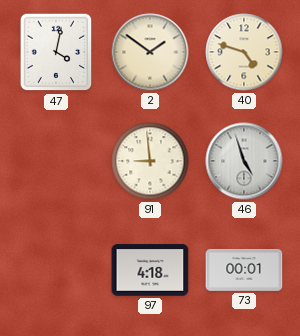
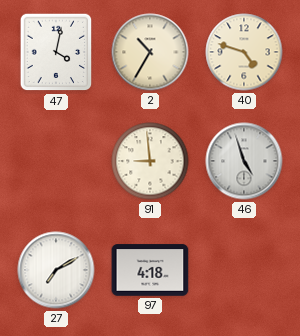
2: 1:51 -> 10:35 (150, 52)
27: none -> 7:10 (56, 270)
73: 00:01 -> none (244, 270)
